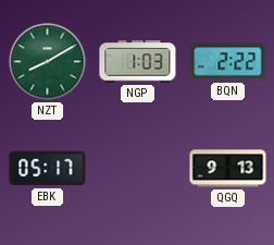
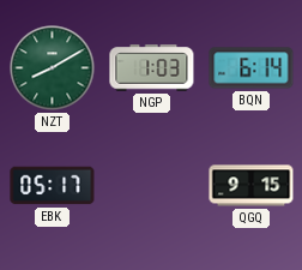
BQN: 2:22 -> 6:14 (252, 68)
QGQ: 9:13 -> 9:15 (252, 186)
